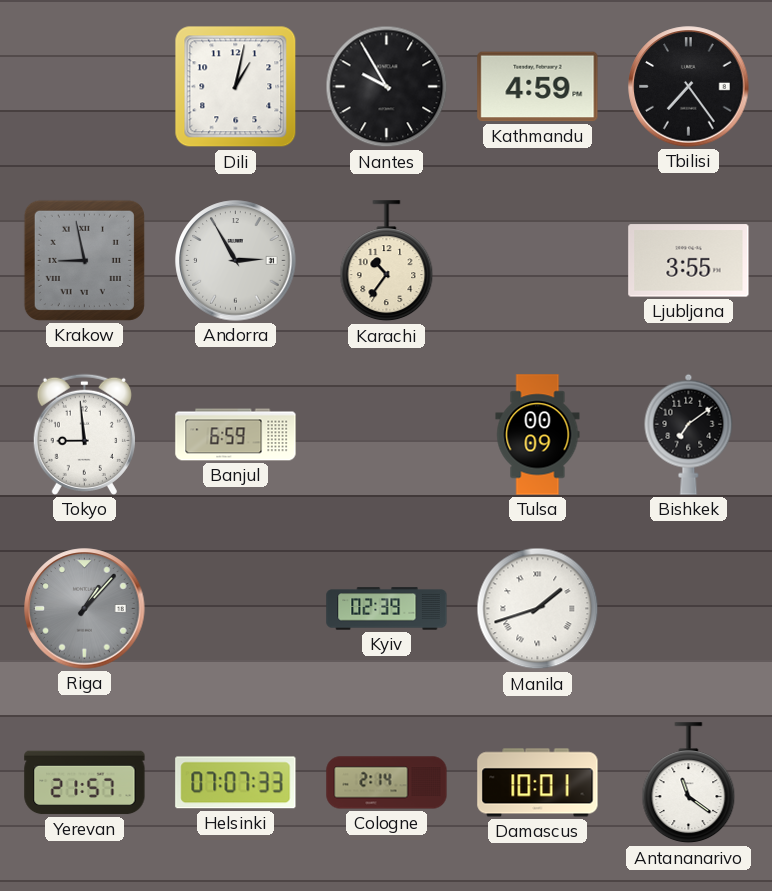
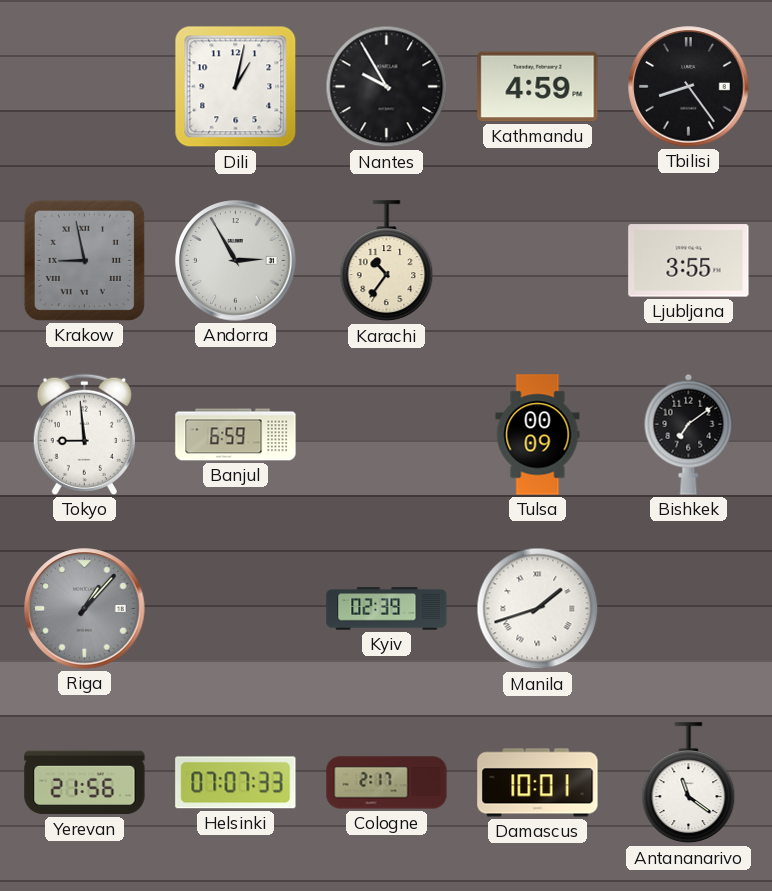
Tbilisi: 7:24 -> 8:24 (689, 87)
Yerevan: 21:57 -> 21:56 (85, 783)
Cologne: 2:14 -> 2:17 (387, 783)
